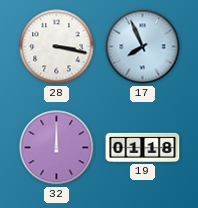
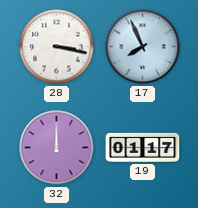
19: 01:18 -> 01:17 (143, 147)
